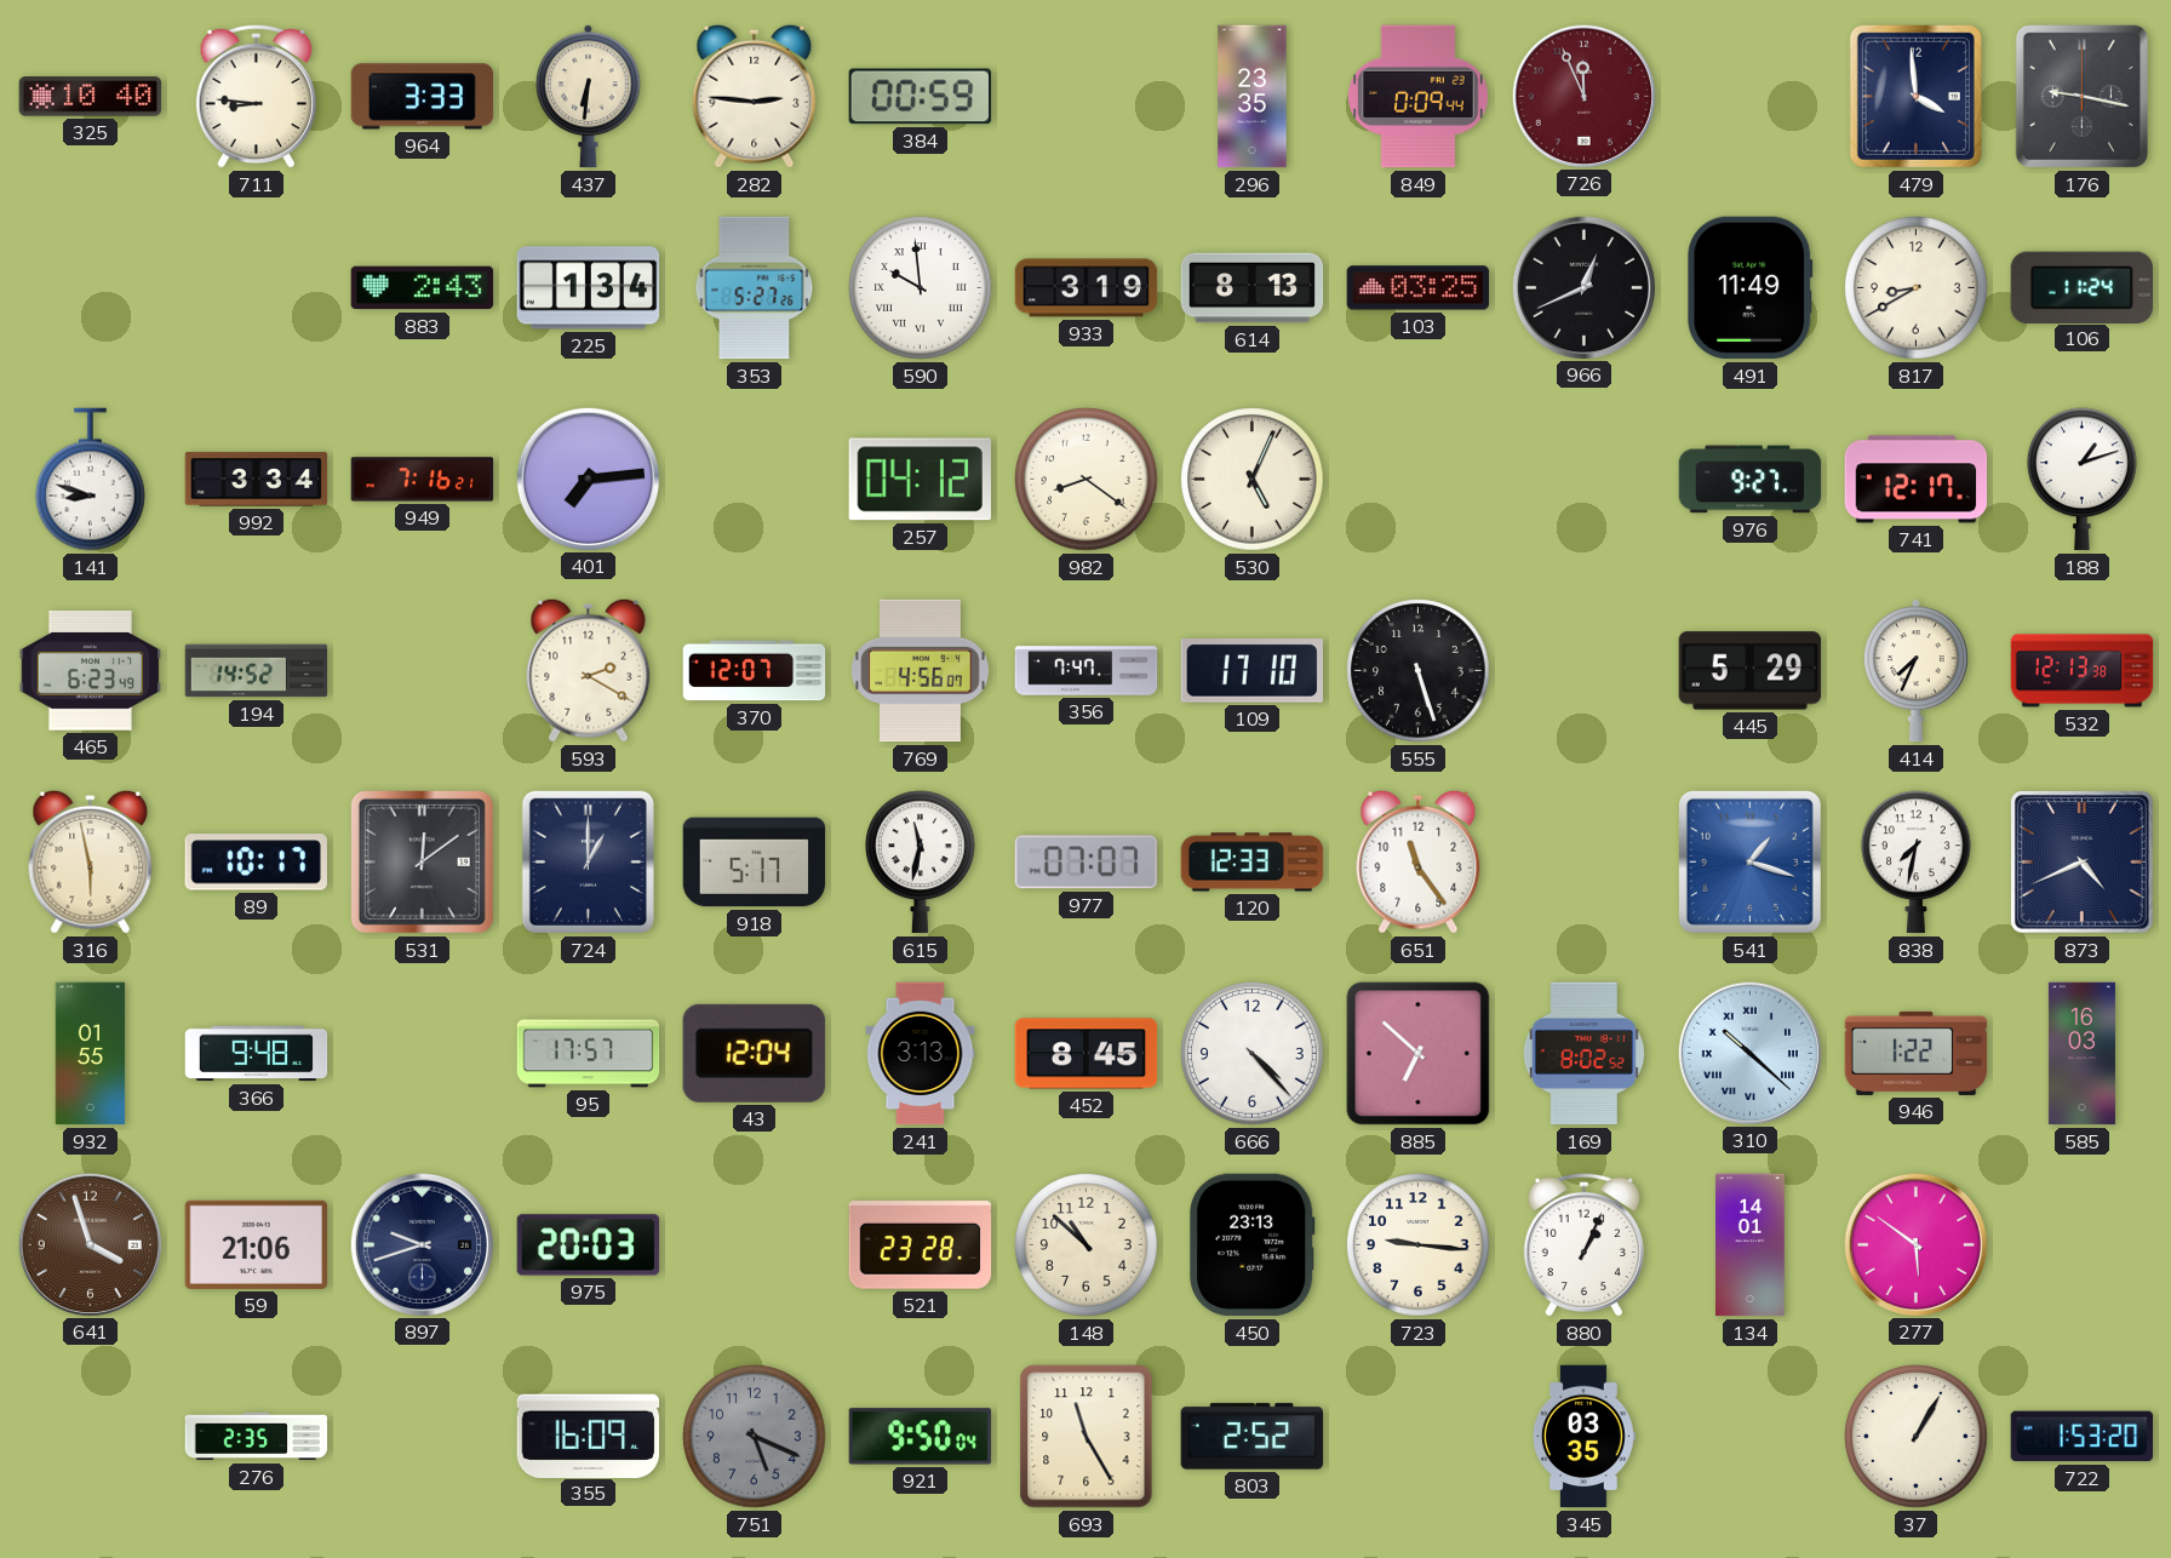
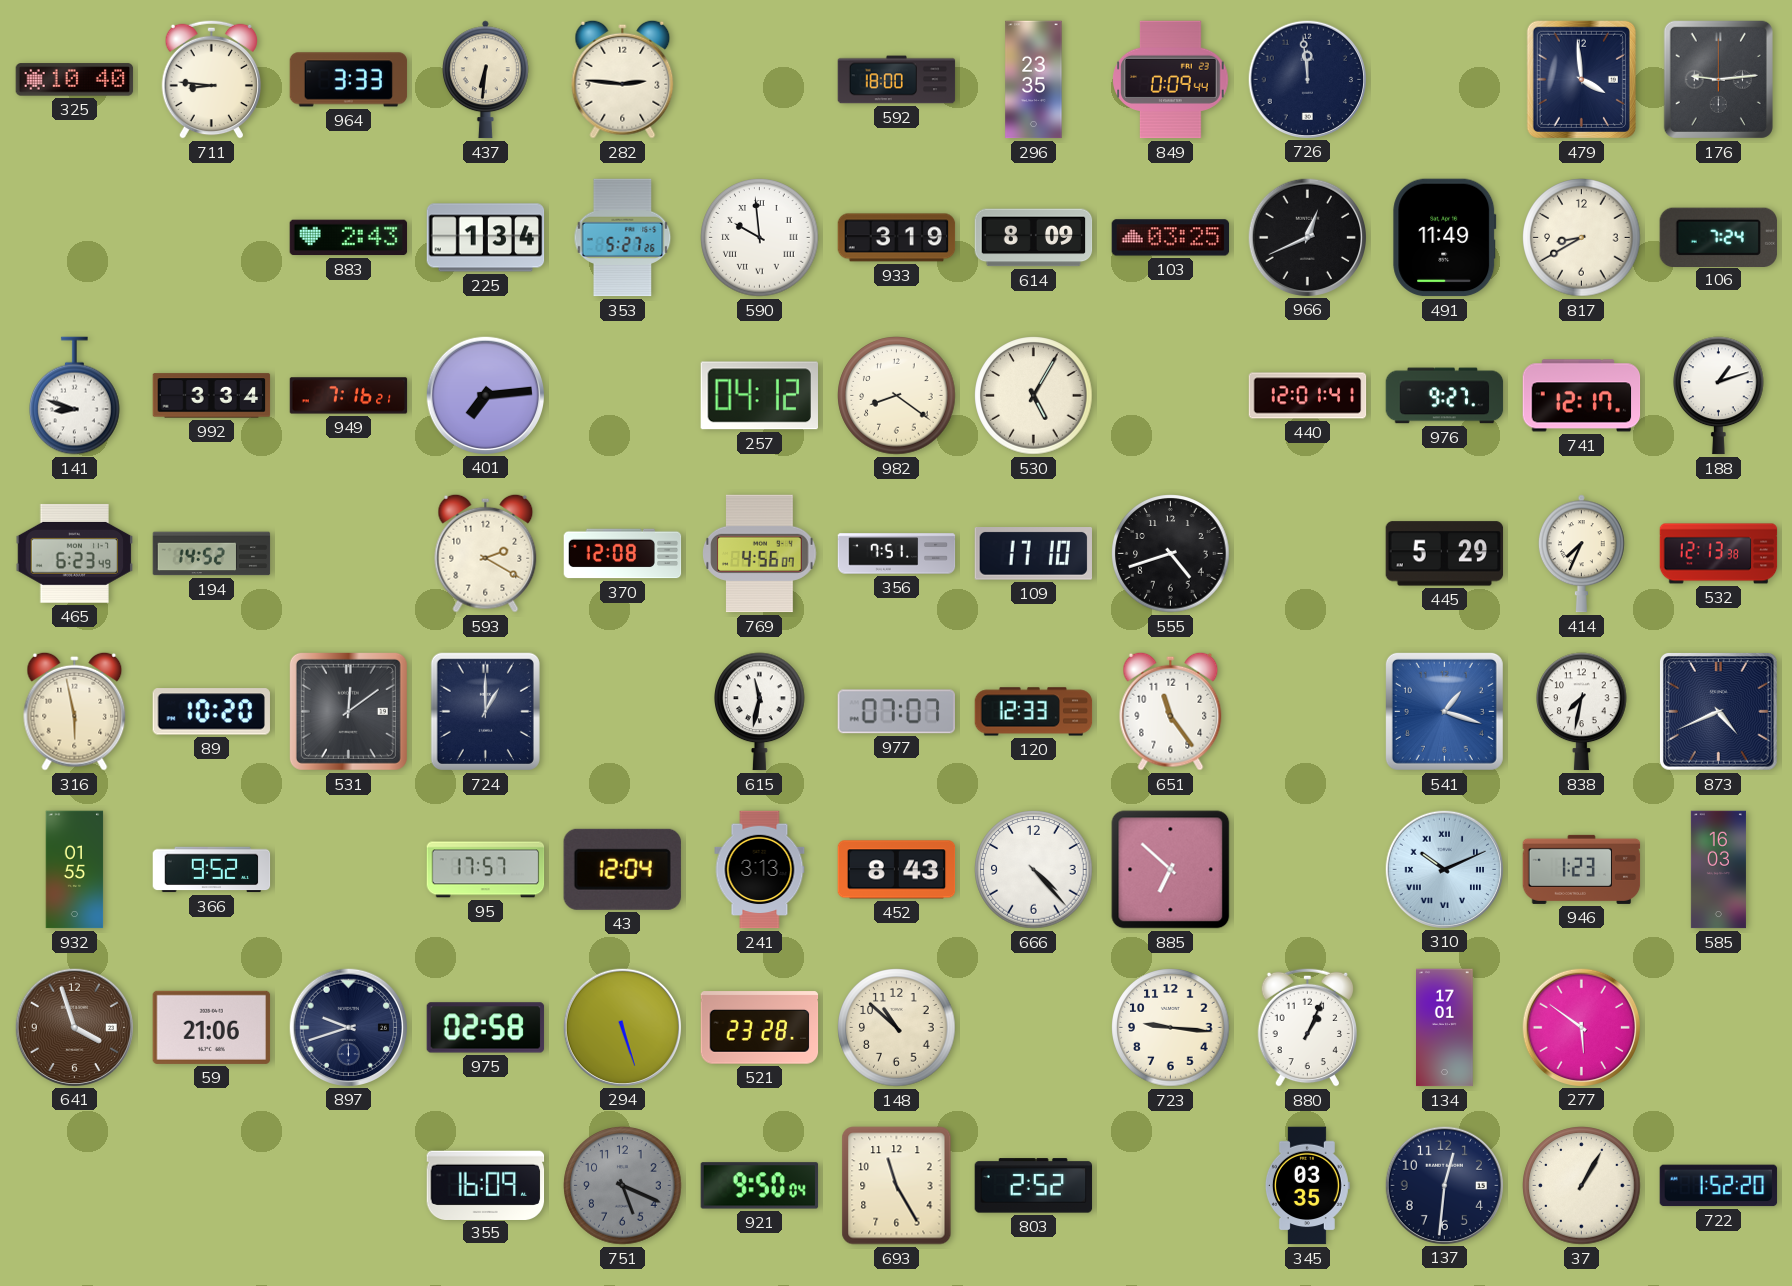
384: 00:59 -> none (920, 97)
592: none -> 18:00 (897, 80)
726: 11:56 -> 11:59 (1307, 79)
726 dial: burgundy -> navy (1307, 79)
176: 9:17 -> 9:14 (1718, 79)
614: 8:13 -> 8:09 (1034, 238)
106: 11:24 -> 7:24 (1718, 237)
530: 5:04 -> 5:05 (1034, 396)
440: none -> 12:01 (1308, 396)
370: 12:07 -> 12:08 (623, 554)
356: 7:47 -> 7:51 (897, 554)
555: 5:27 -> 4:42 (1171, 554)
89: 10:17 -> 10:20 (211, 712)
918: 5:17 -> none (755, 863)
366: 9:48 -> 9:52 (212, 870)
452: 8:45 -> 8:43 (897, 870)
169: 8:02 -> none (1583, 1054)
310: 10:22 -> 10:11 (1444, 869)
946: 1:22 -> 1:23 (1582, 869)
975: 20:03 -> 02:58 (486, 1028)
294: none -> 5:27 (622, 1027)
450: 23:13 -> none (1253, 1245)
134: 14:01 -> 17:01 (1445, 1028)
276: 2:35 -> none (257, 1437)
137: none -> 12:31 (1444, 1185)
722: 1:53 -> 1:52 (1719, 1186)
